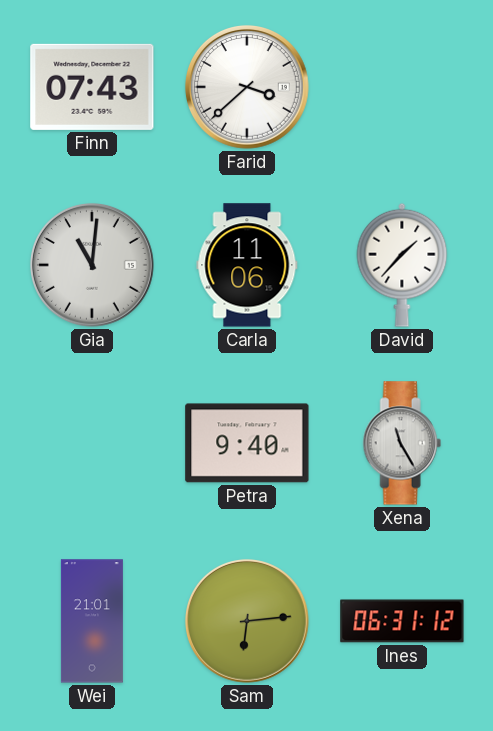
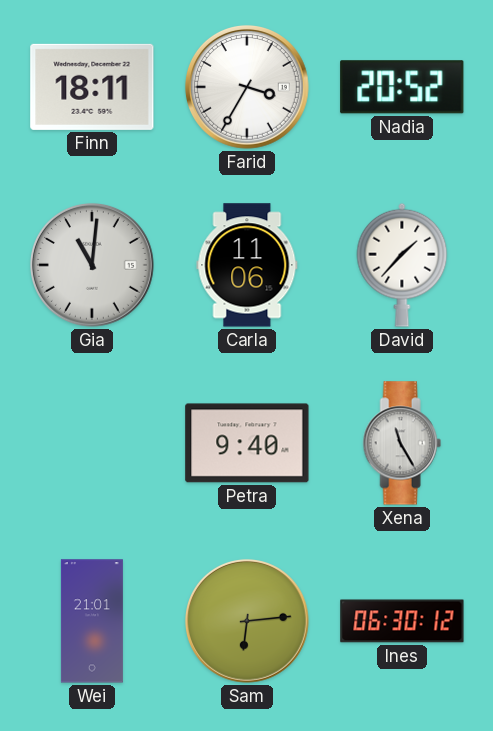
Finn: 07:43 -> 18:11 (92, 87)
Farid: 3:38 -> 3:35 (247, 87)
Nadia: none -> 20:52 (402, 87)
Ines: 06:31 -> 06:30 (402, 621)
